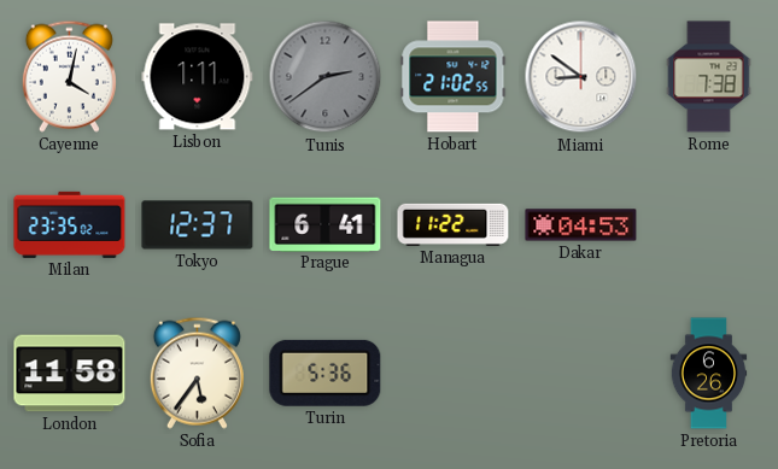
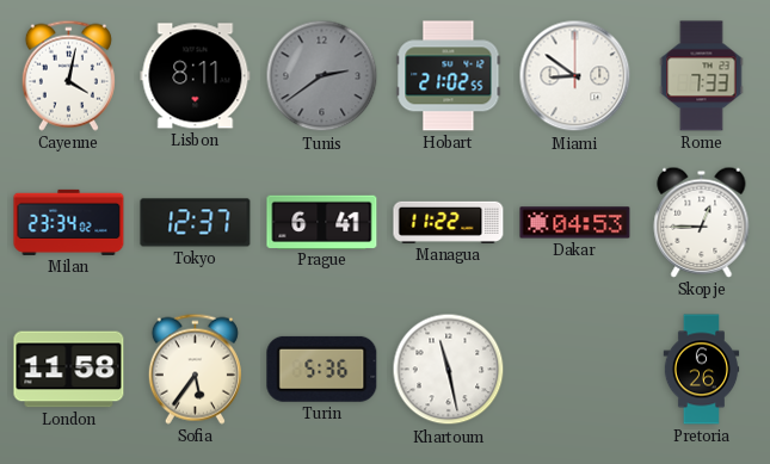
Lisbon: 1:11 -> 8:11 (196, 76)
Rome: 7:38 -> 7:33 (702, 76)
Milan: 23:35 -> 23:34 (69, 222)
Skopje: none -> 12:45 (702, 222)
Khartoum: none -> 11:28 (449, 370)
